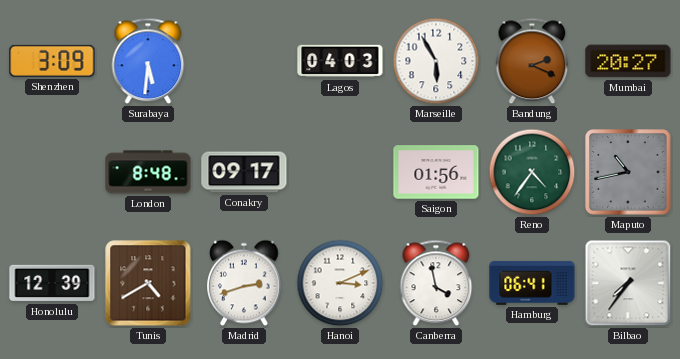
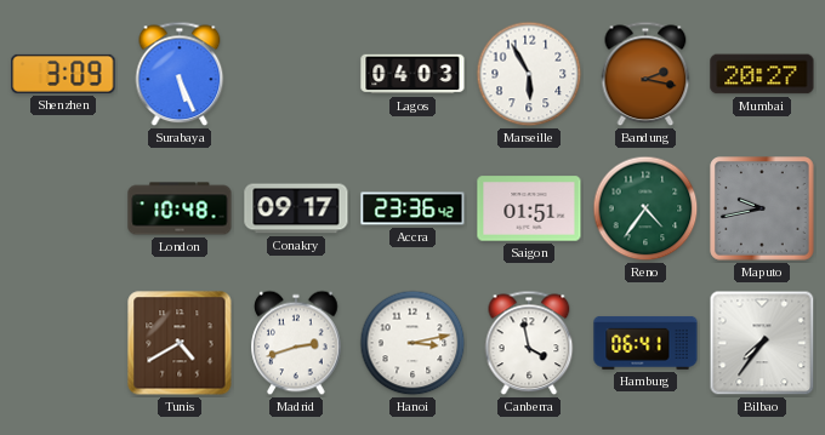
Surabaya: 5:31 -> 5:26 (180, 74)
Bandung: 2:19 -> 2:17 (645, 74)
London: 8:48 -> 10:48 (180, 208)
Accra: none -> 23:36 (412, 208)
Saigon: 01:56 -> 01:51 (529, 208)
Maputo: 10:43 -> 9:43 (762, 208)
Honolulu: 12:39 -> none (52, 283)
Hanoi: 3:11 -> 3:13 (412, 343)
